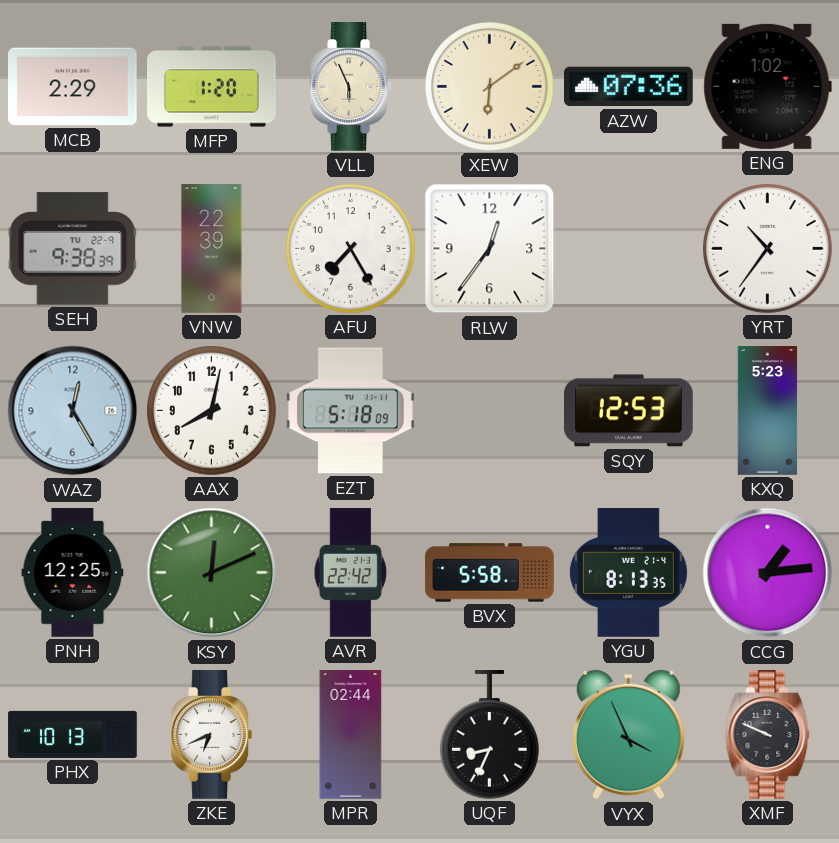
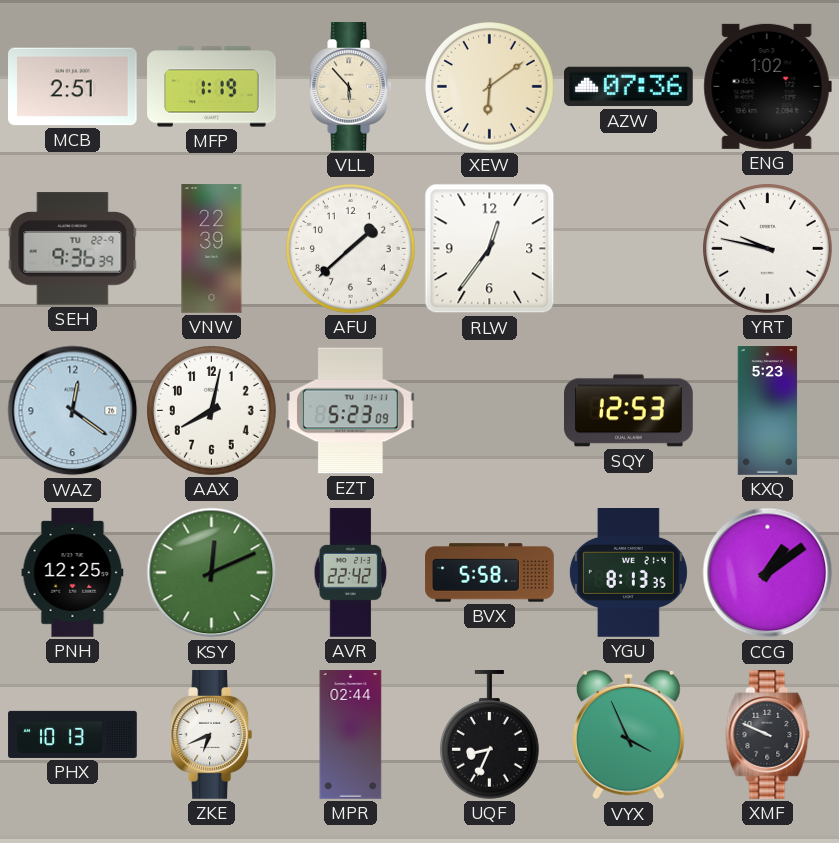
MCB: 2:29 -> 2:51 (73, 87)
MFP: 1:20 -> 1:19 (212, 87)
VLL: 5:56 -> 5:53 (351, 87)
SEH: 9:38 -> 9:36 (73, 249)
AFU: 7:25 -> 1:38 (351, 249)
YRT: 10:36 -> 9:47 (768, 249)
WAZ: 12:25 -> 12:21 (73, 411)
EZT: 5:18 -> 5:23 (351, 411)
CCG: 1:14 -> 1:09 (768, 573)
